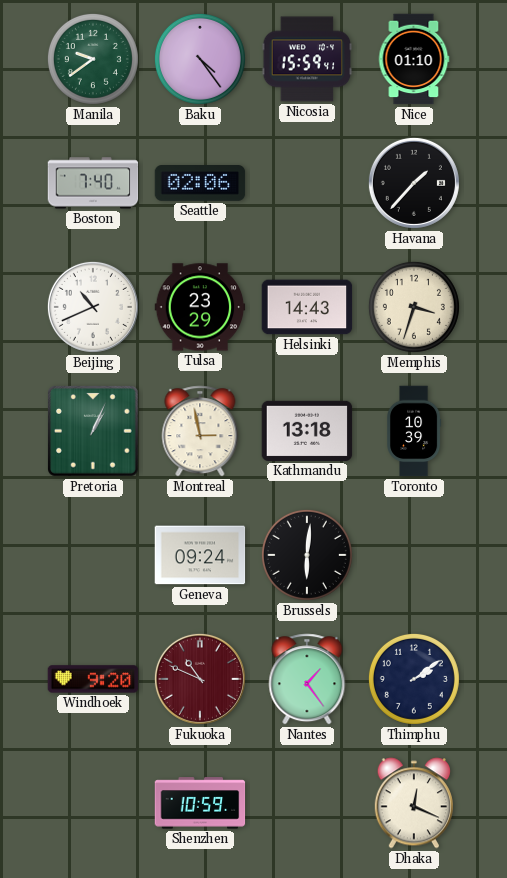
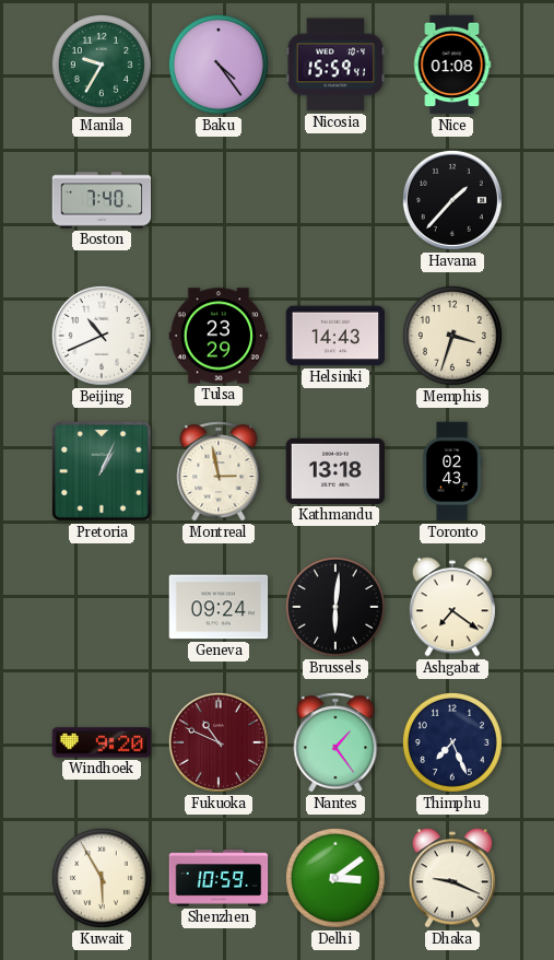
Manila: 9:39 -> 9:35 (102, 65)
Nice: 01:10 -> 01:08 (452, 65)
Seattle: 02:06 -> none (200, 184)
Toronto: 10:39 -> 02:43 (453, 471)
Ashgabat: none -> 7:21 (452, 607)
Thimphu: 2:09 -> 7:26 (452, 742)
Kuwait: none -> 5:55 (102, 878)
Delhi: none -> 3:09 (335, 878)
Dhaka: 12:19 -> 9:19 (452, 878)
